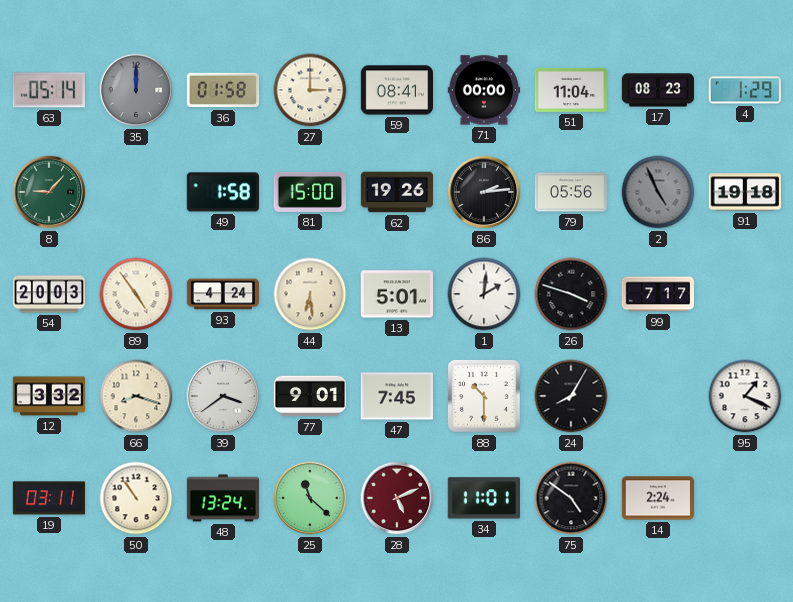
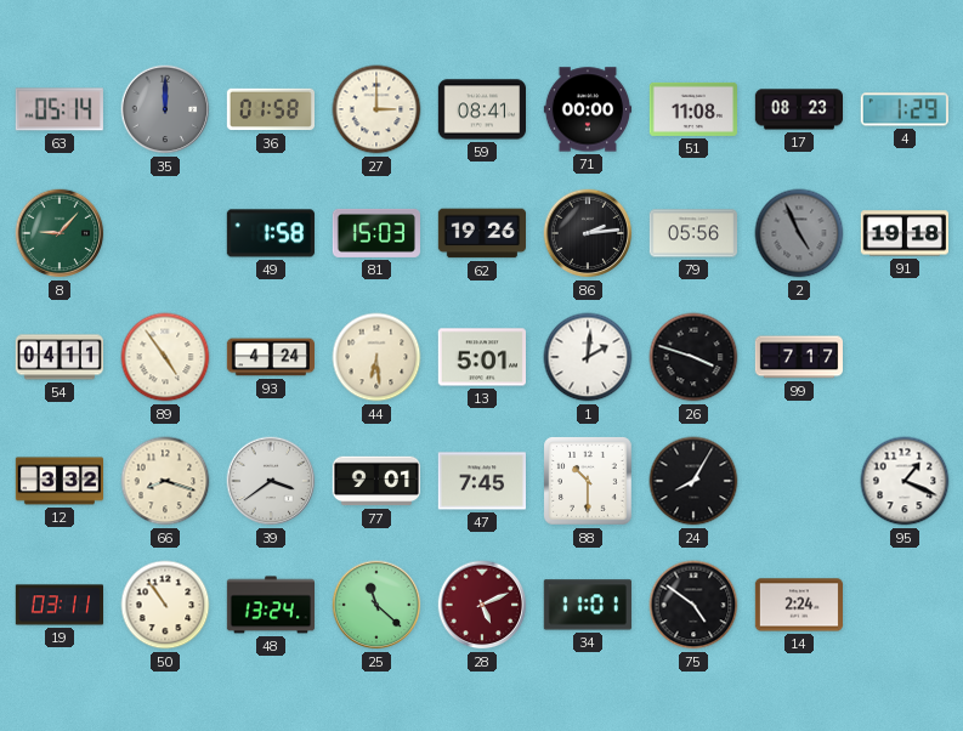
51: 11:04 -> 11:08 (692, 109)
81: 15:00 -> 15:03 (375, 233)
54: 20:03 -> 04:11 (58, 357)
